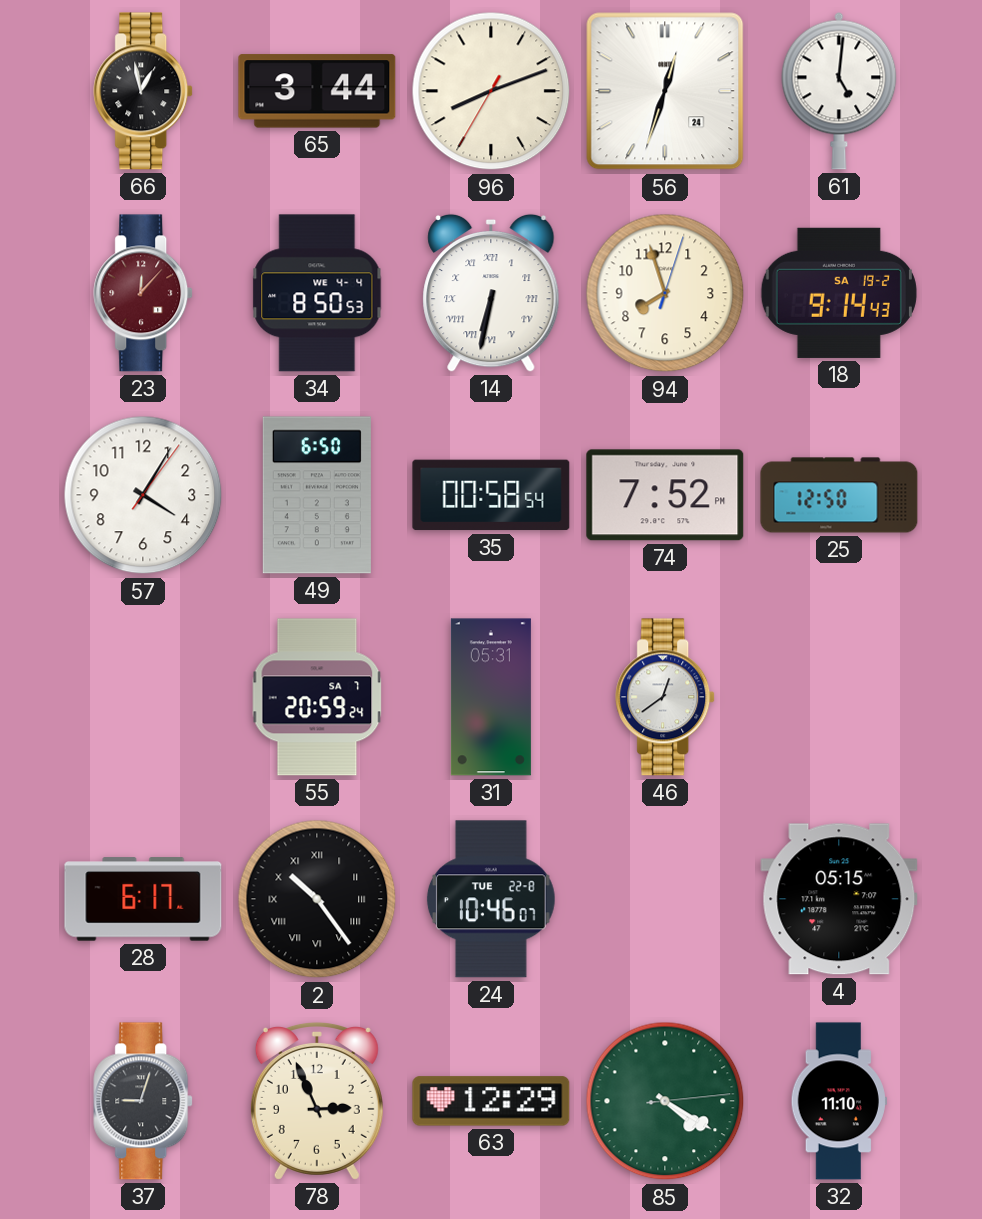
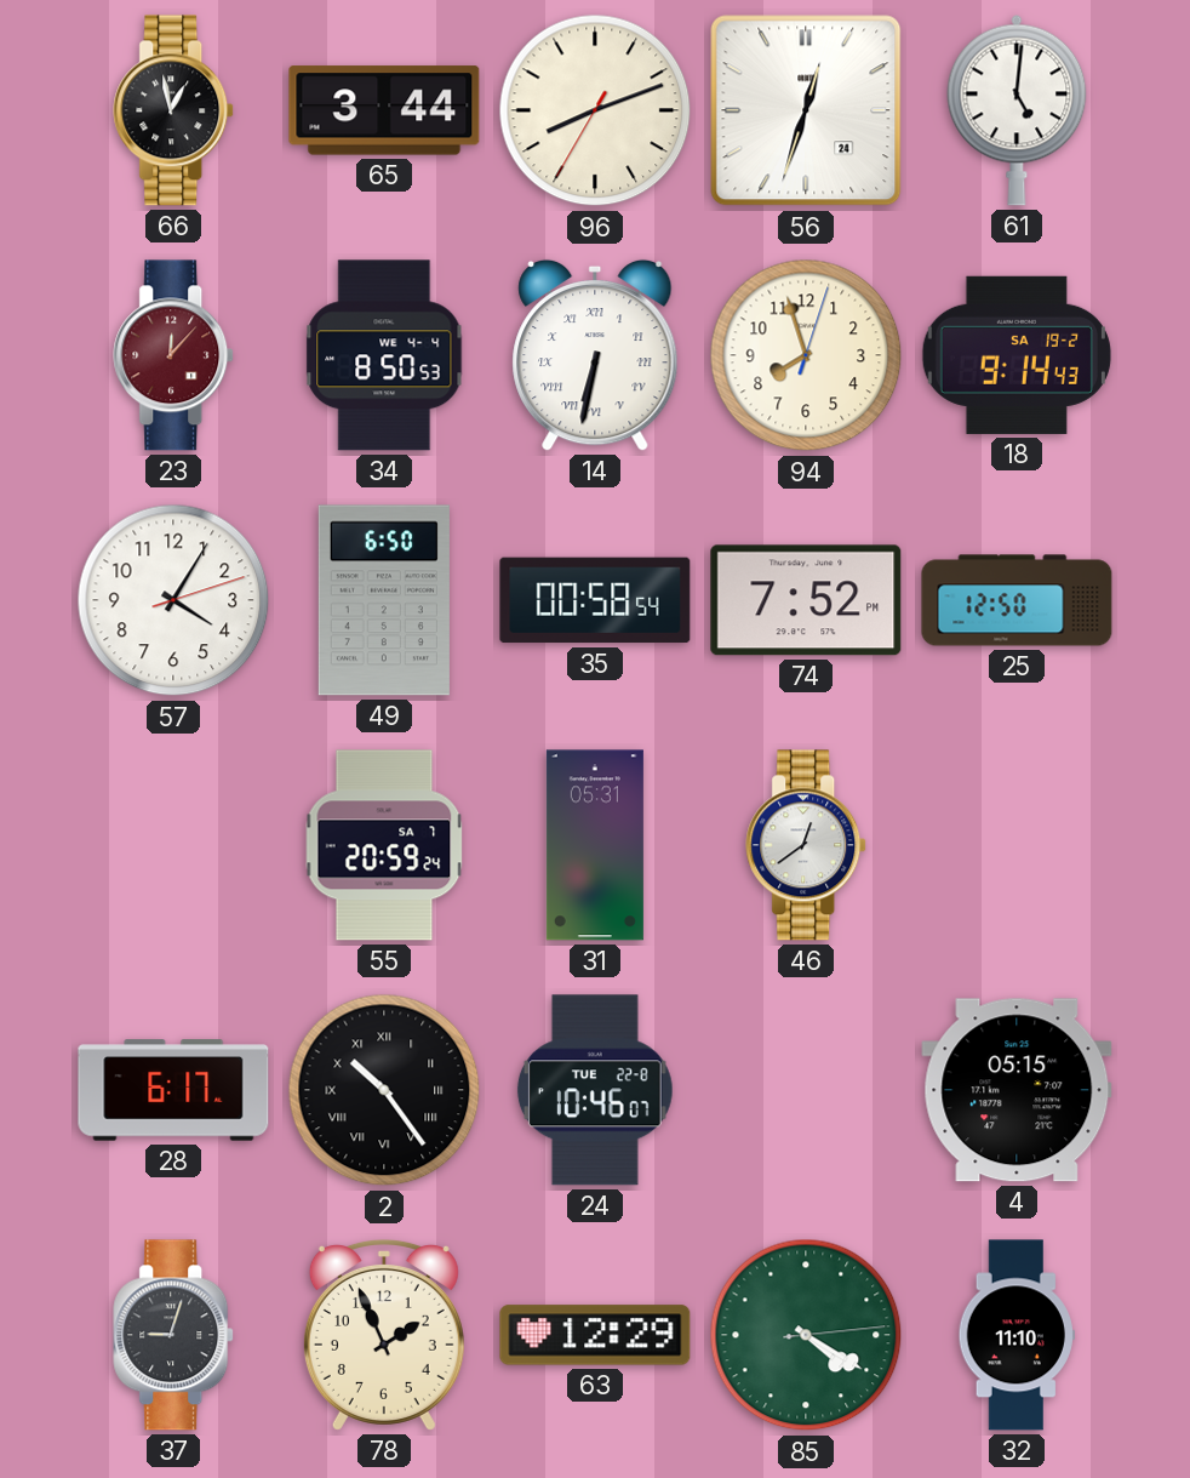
57: 4:05:06 -> 4:05:12 (173, 600)
78: 2:56 -> 1:56 (384, 1335)
